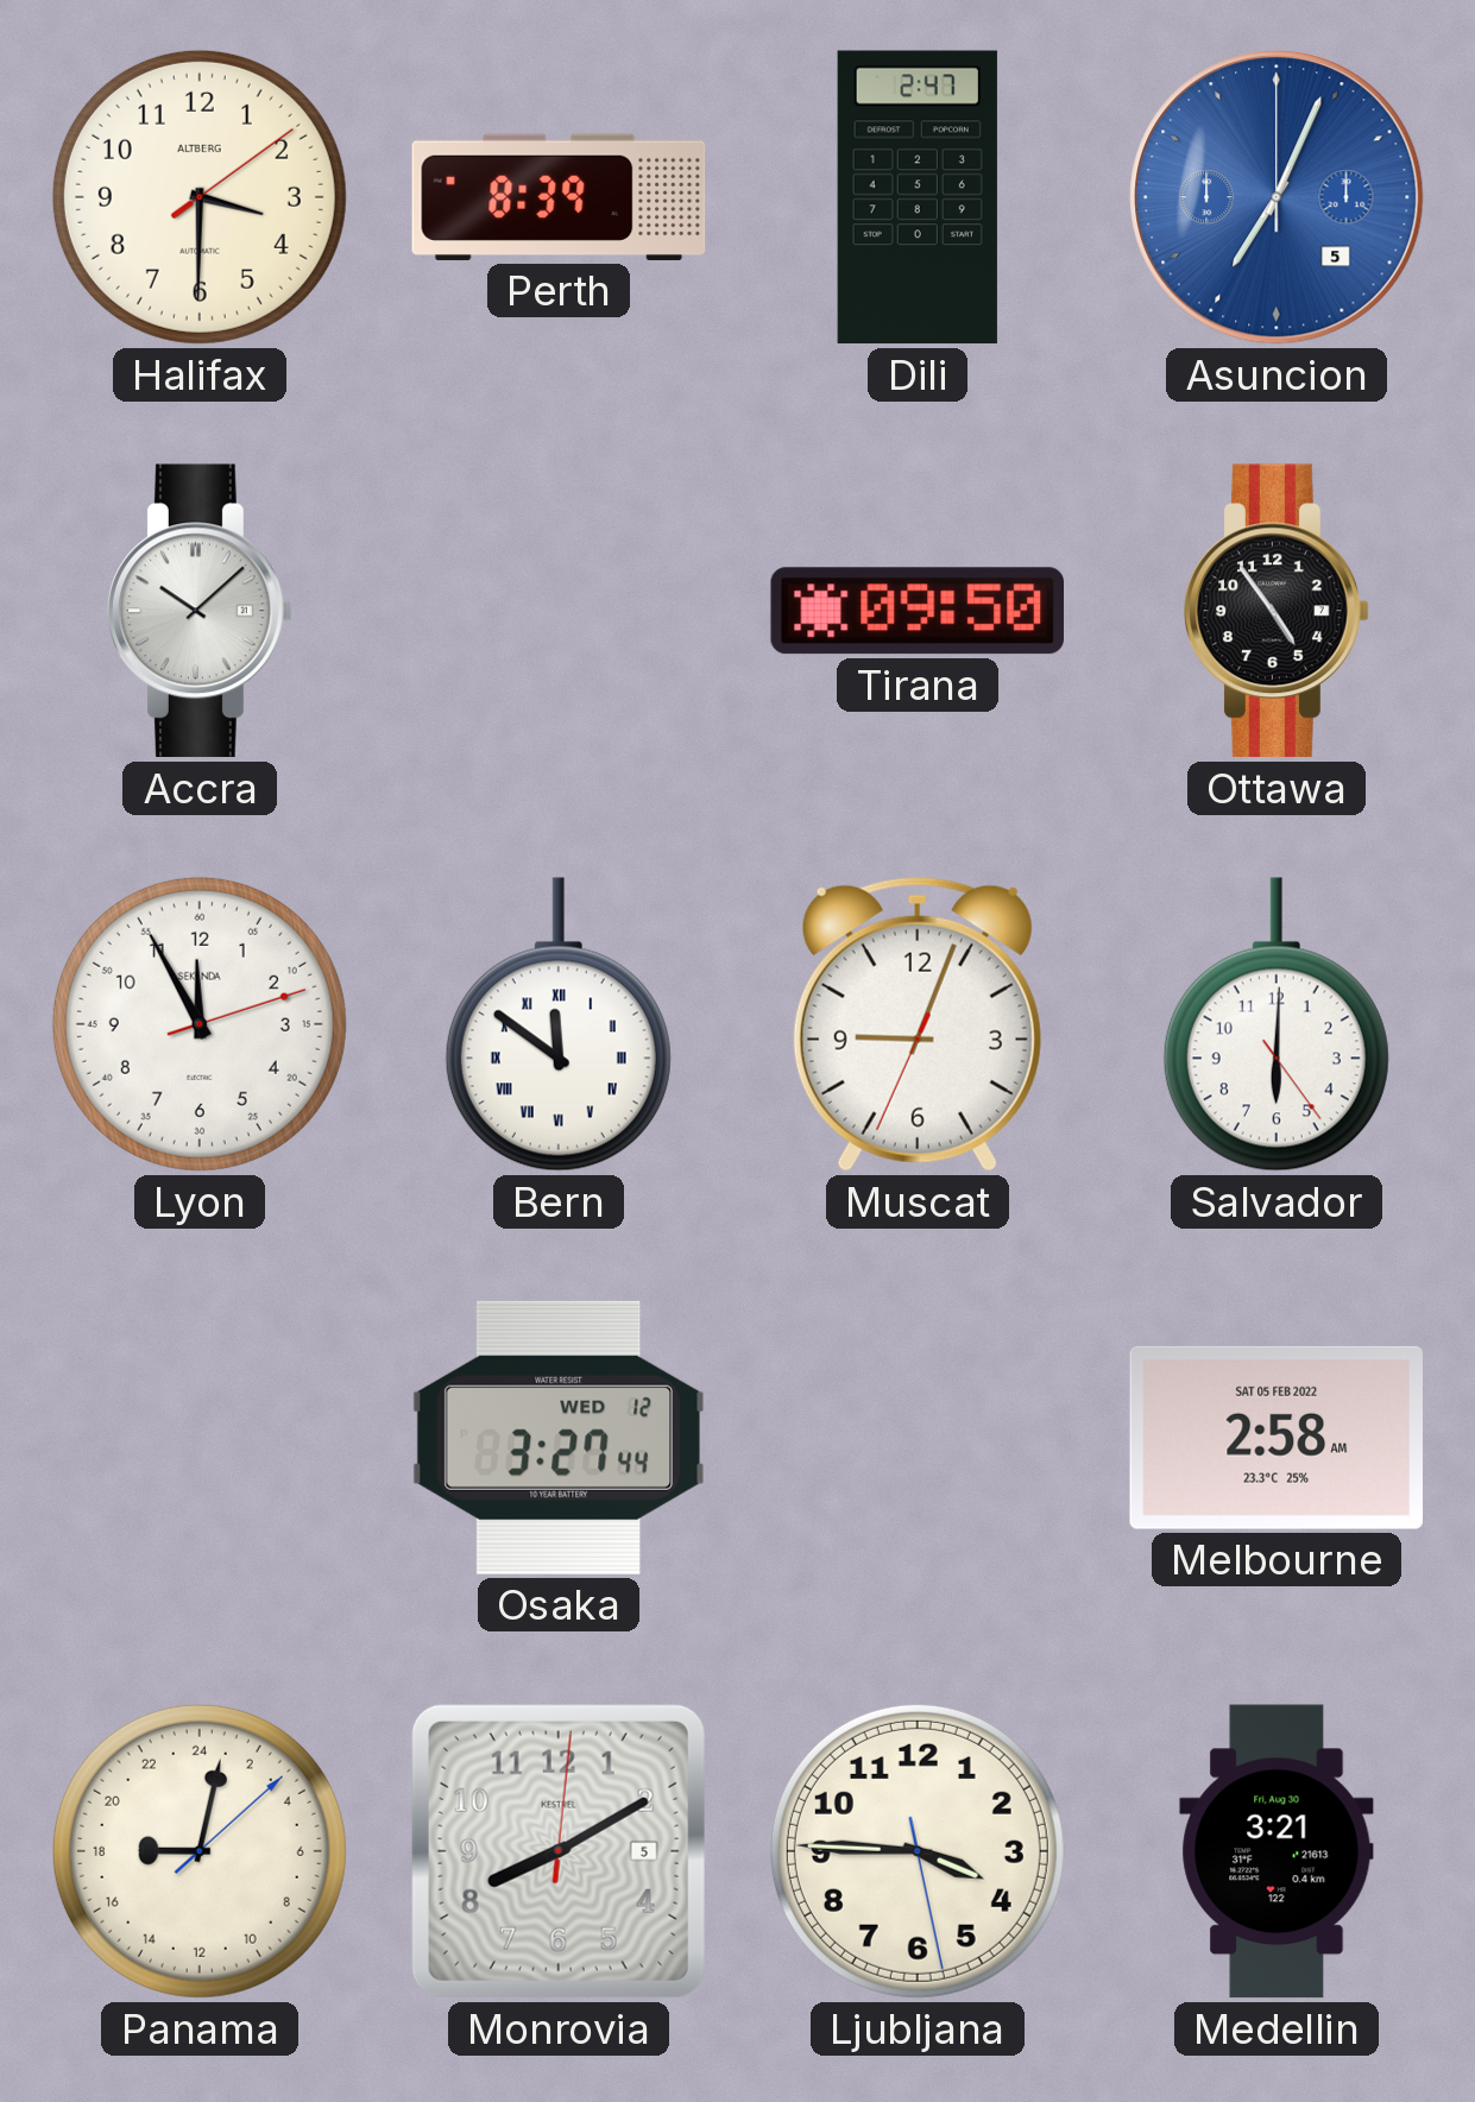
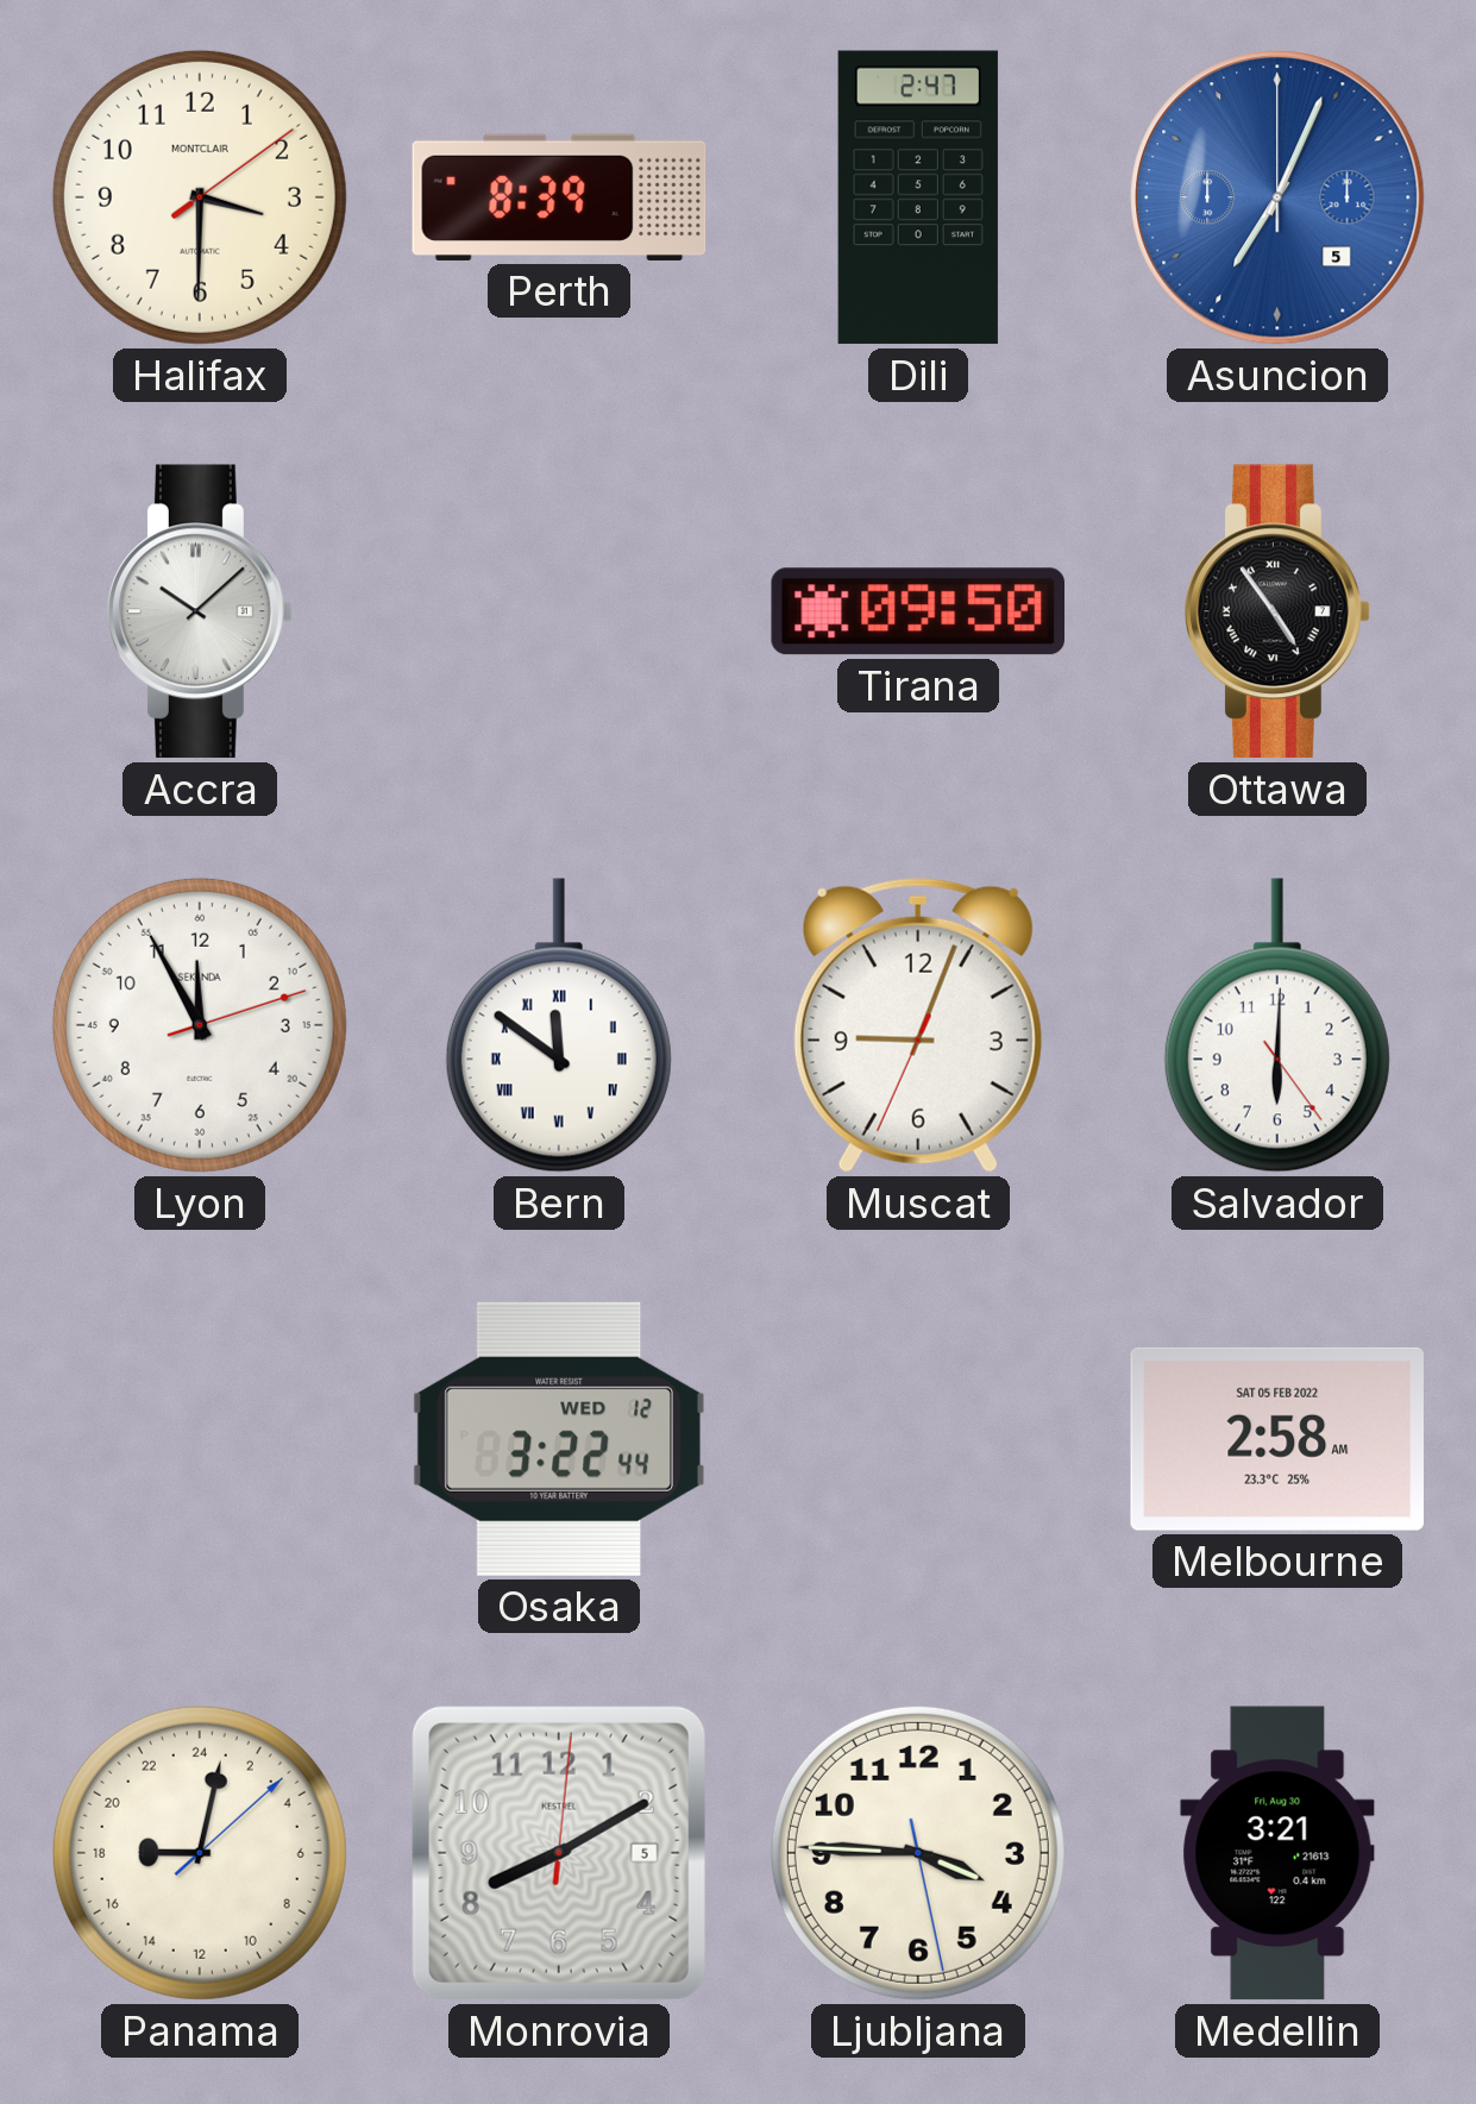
Halifax brand: ALTBERG -> MONTCLAIR (200, 197)
Ottawa numerals: Arabic -> Roman (1277, 611)
Osaka: 3:27 -> 3:22 (559, 1439)
